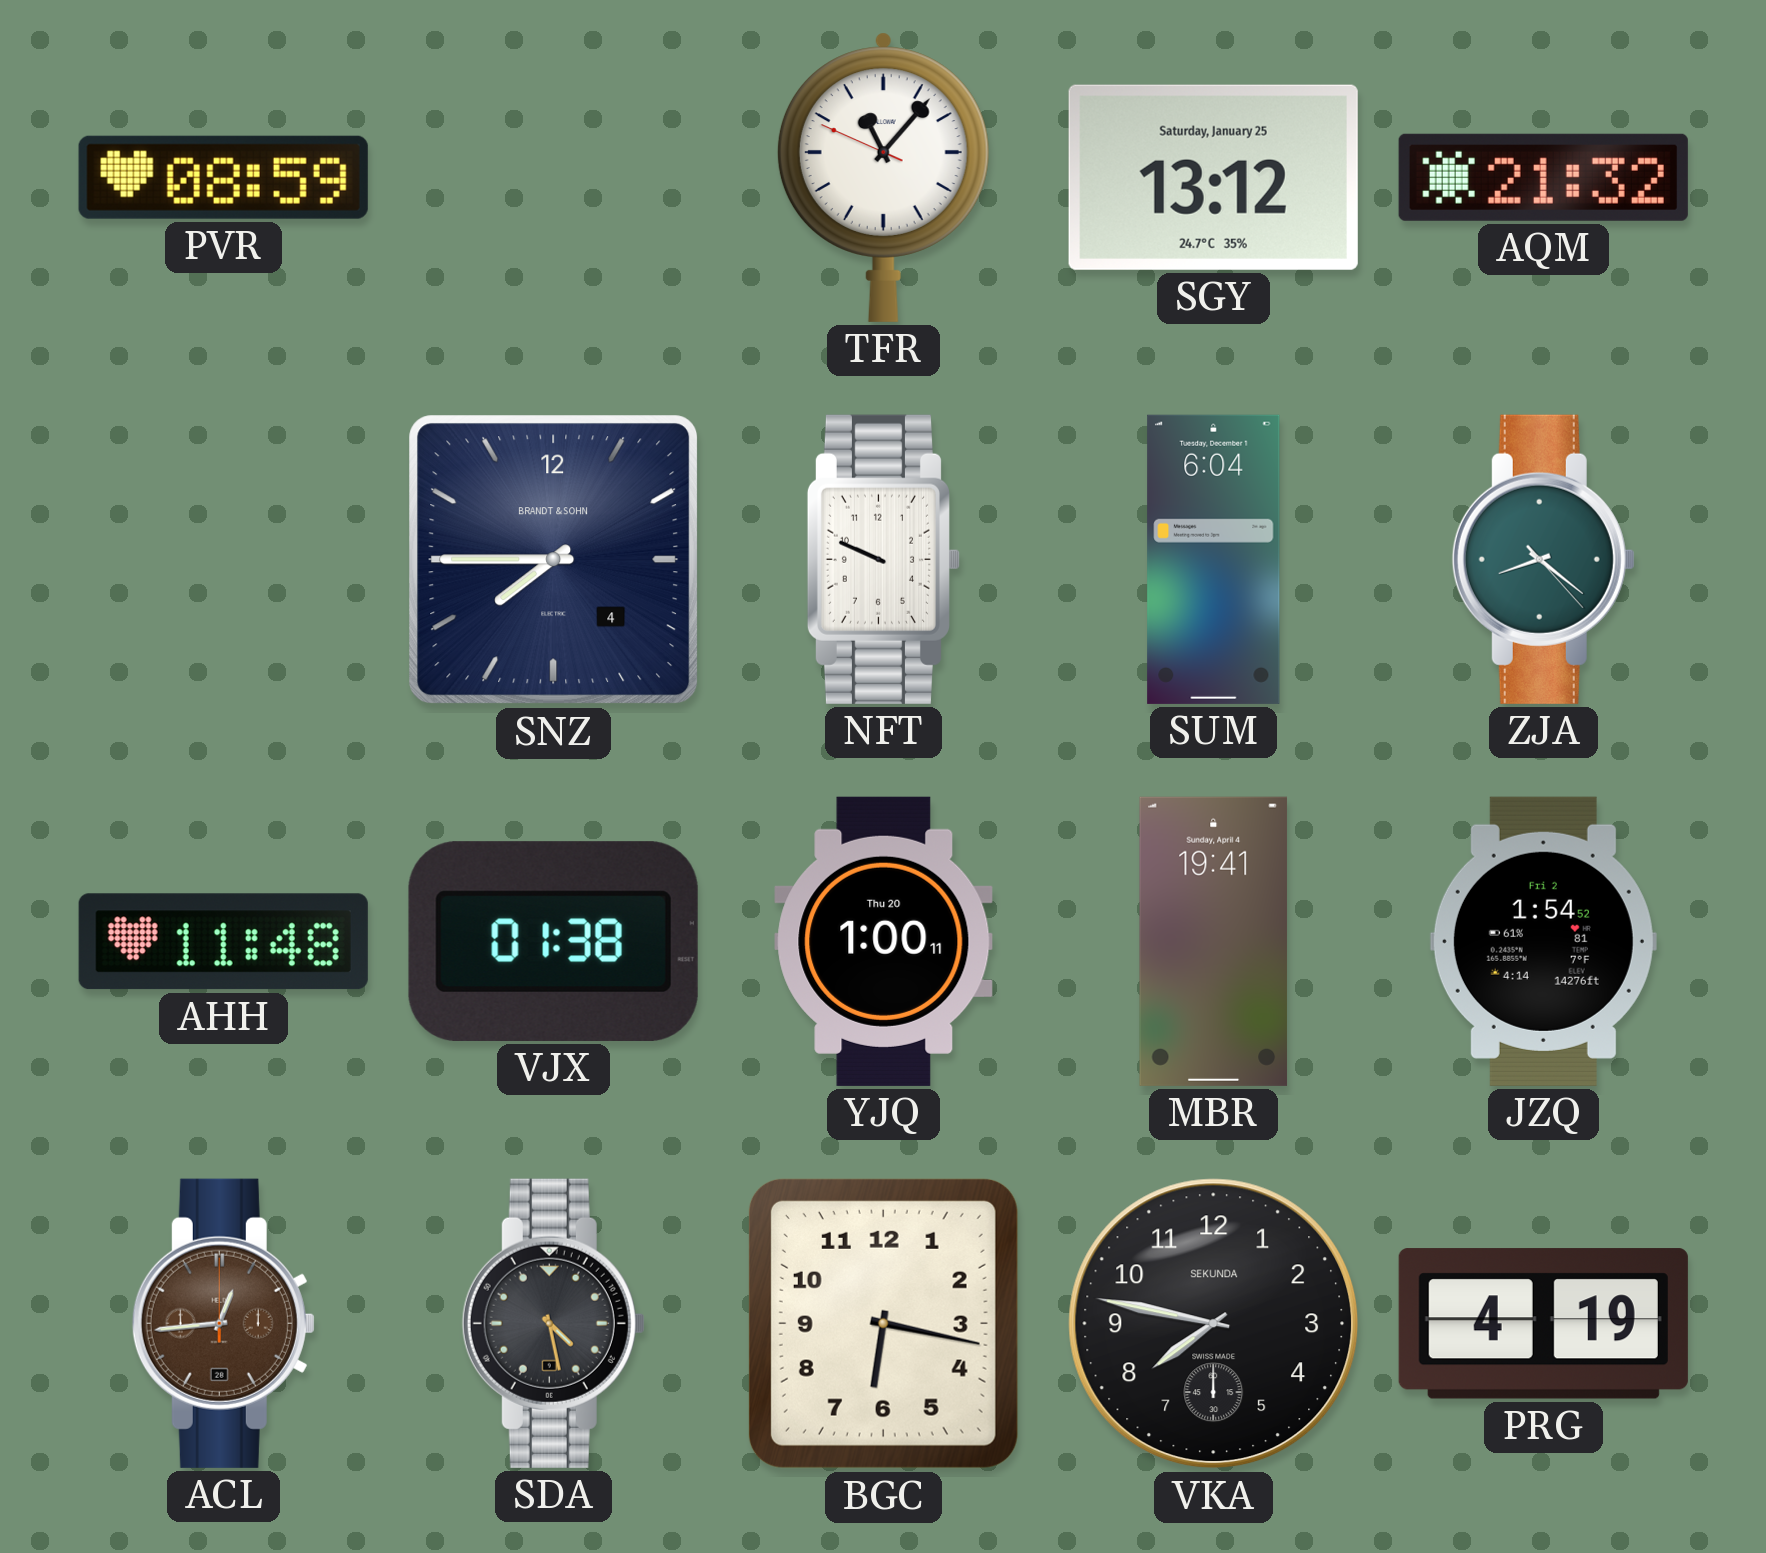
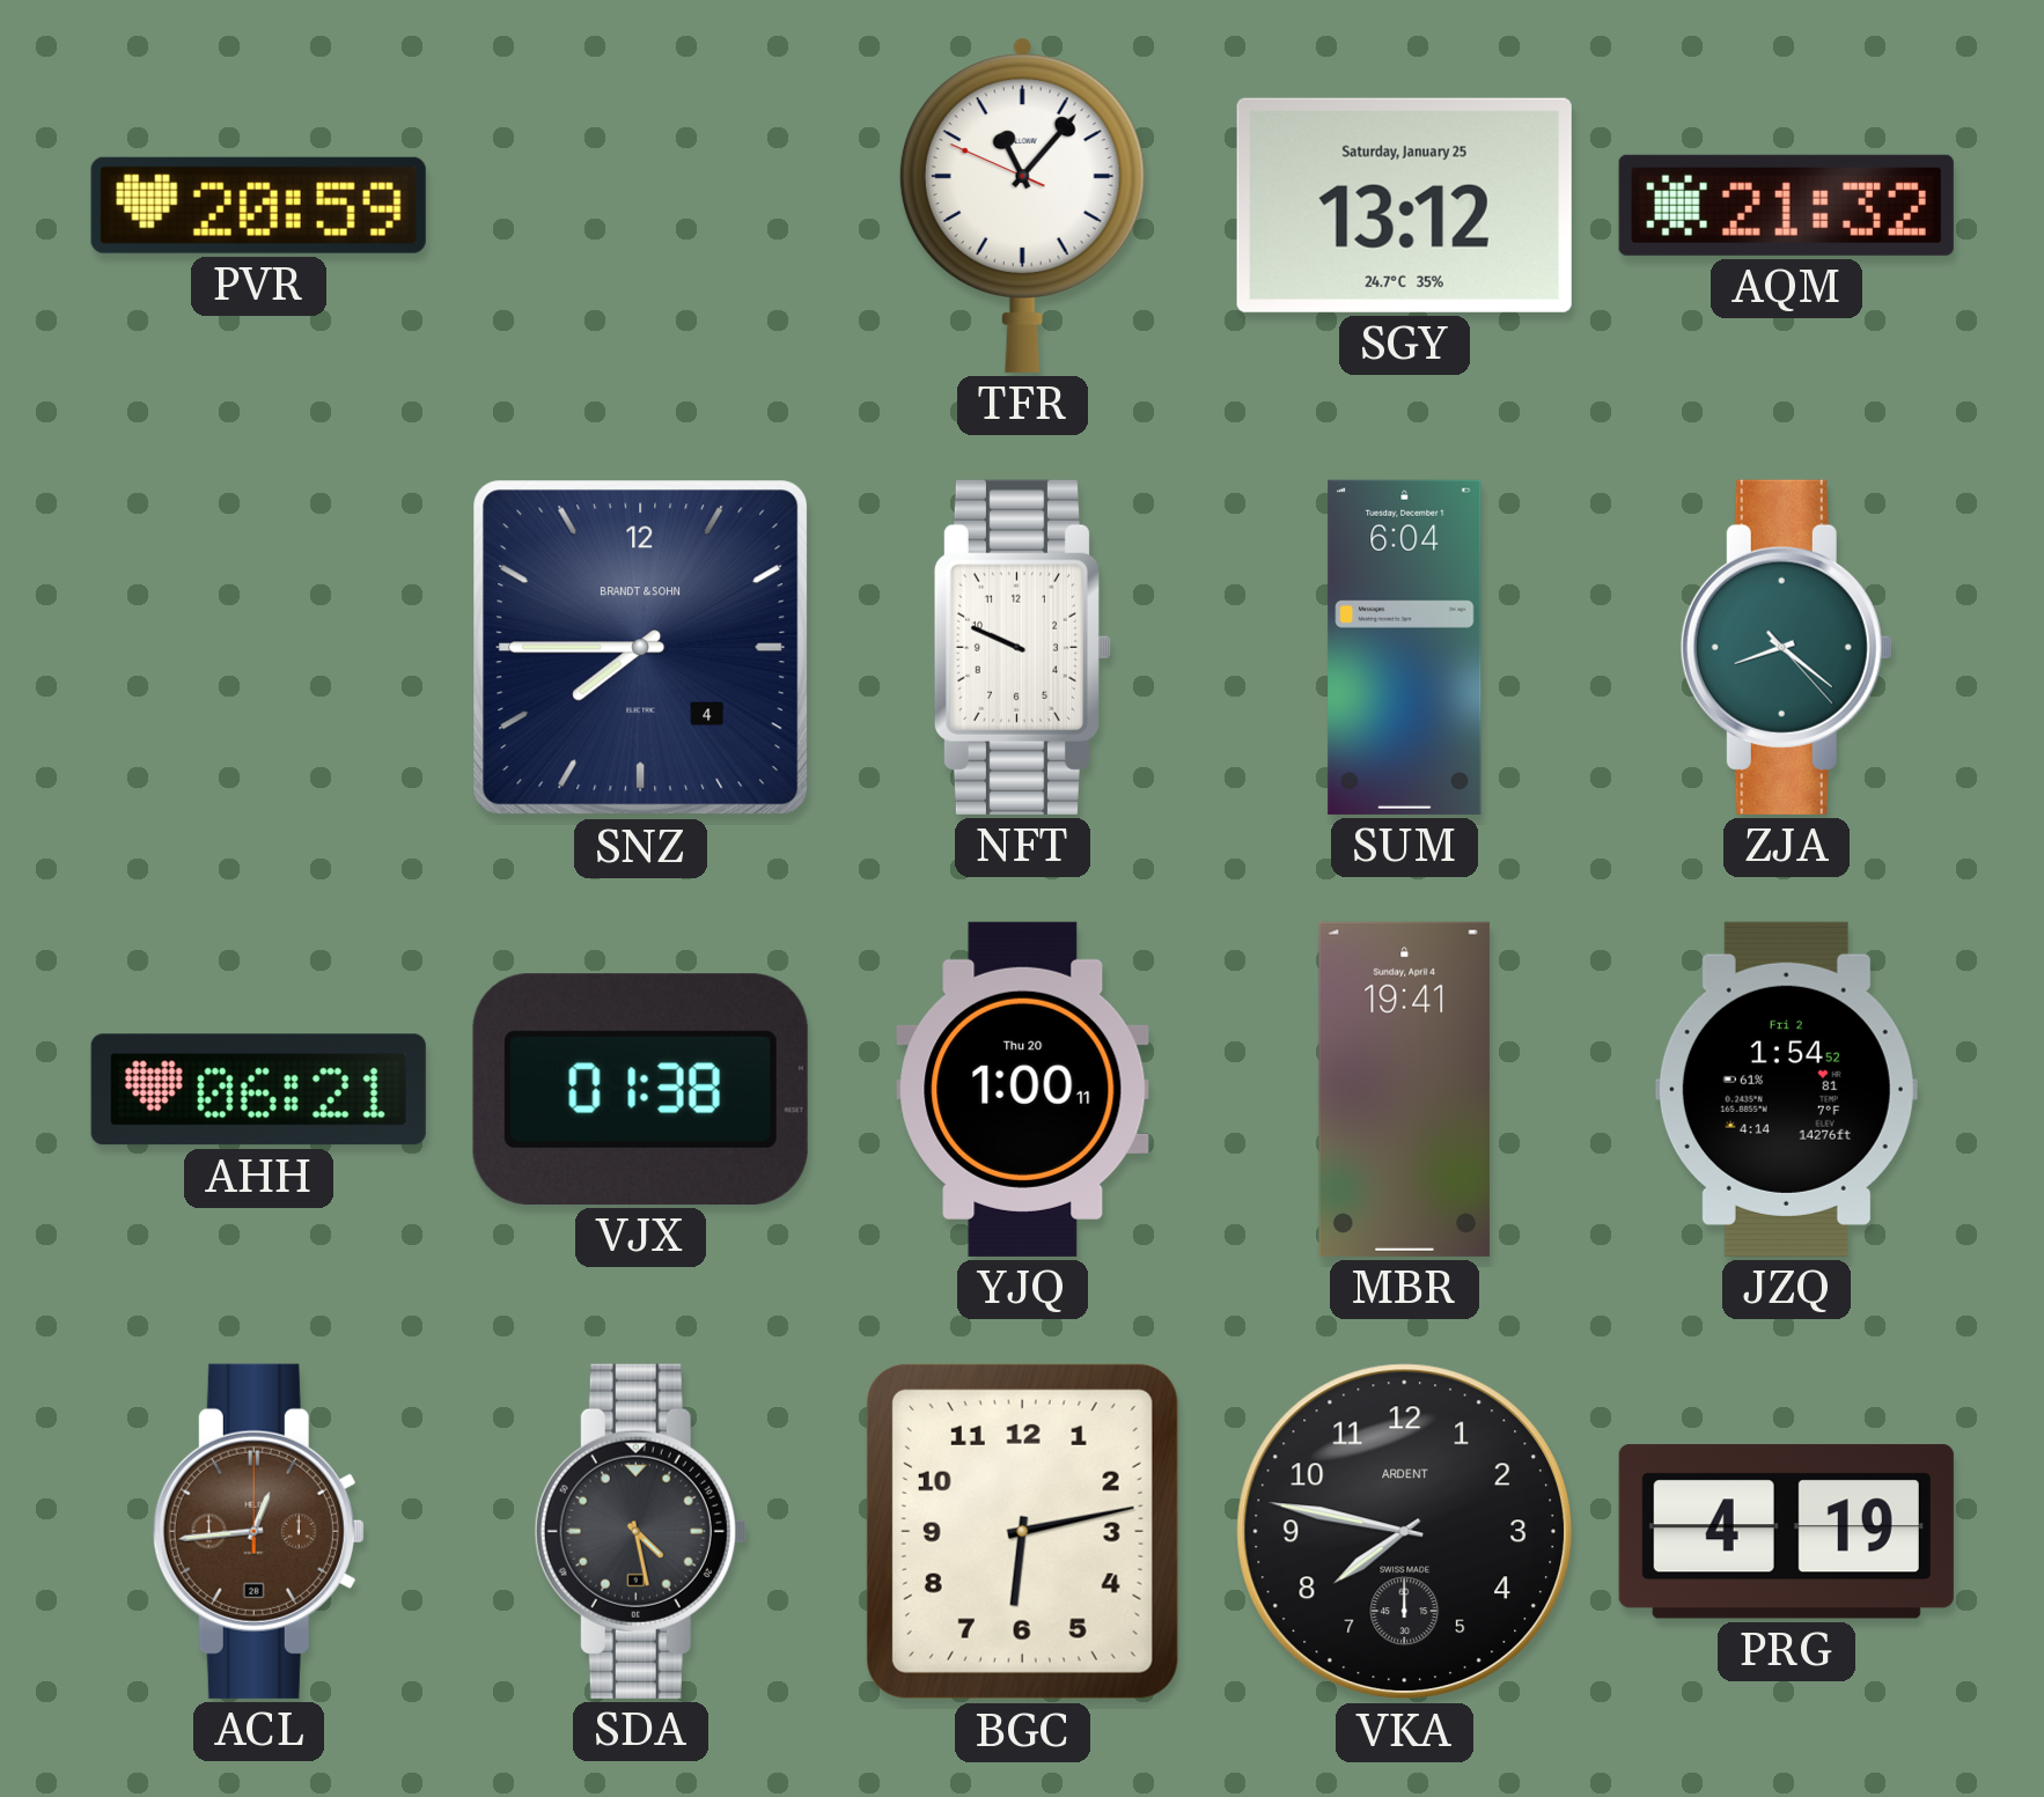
PVR: 08:59 -> 20:59 (258, 205)
AHH: 11:48 -> 06:21 (258, 1090)
BGC: 6:17 -> 6:13 (1022, 1531)
VKA brand: SEKUNDA -> ARDENT (1405, 1532)
